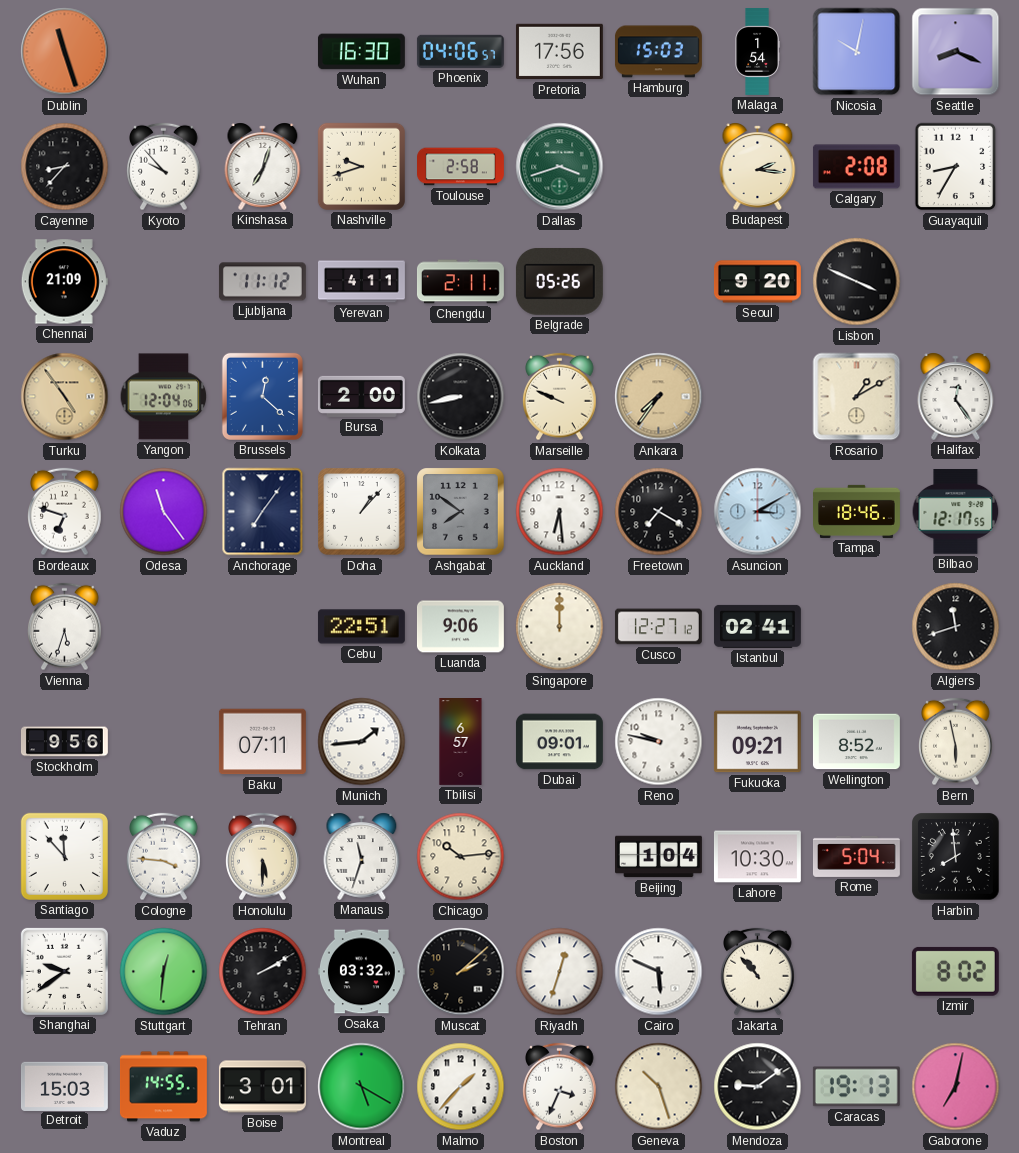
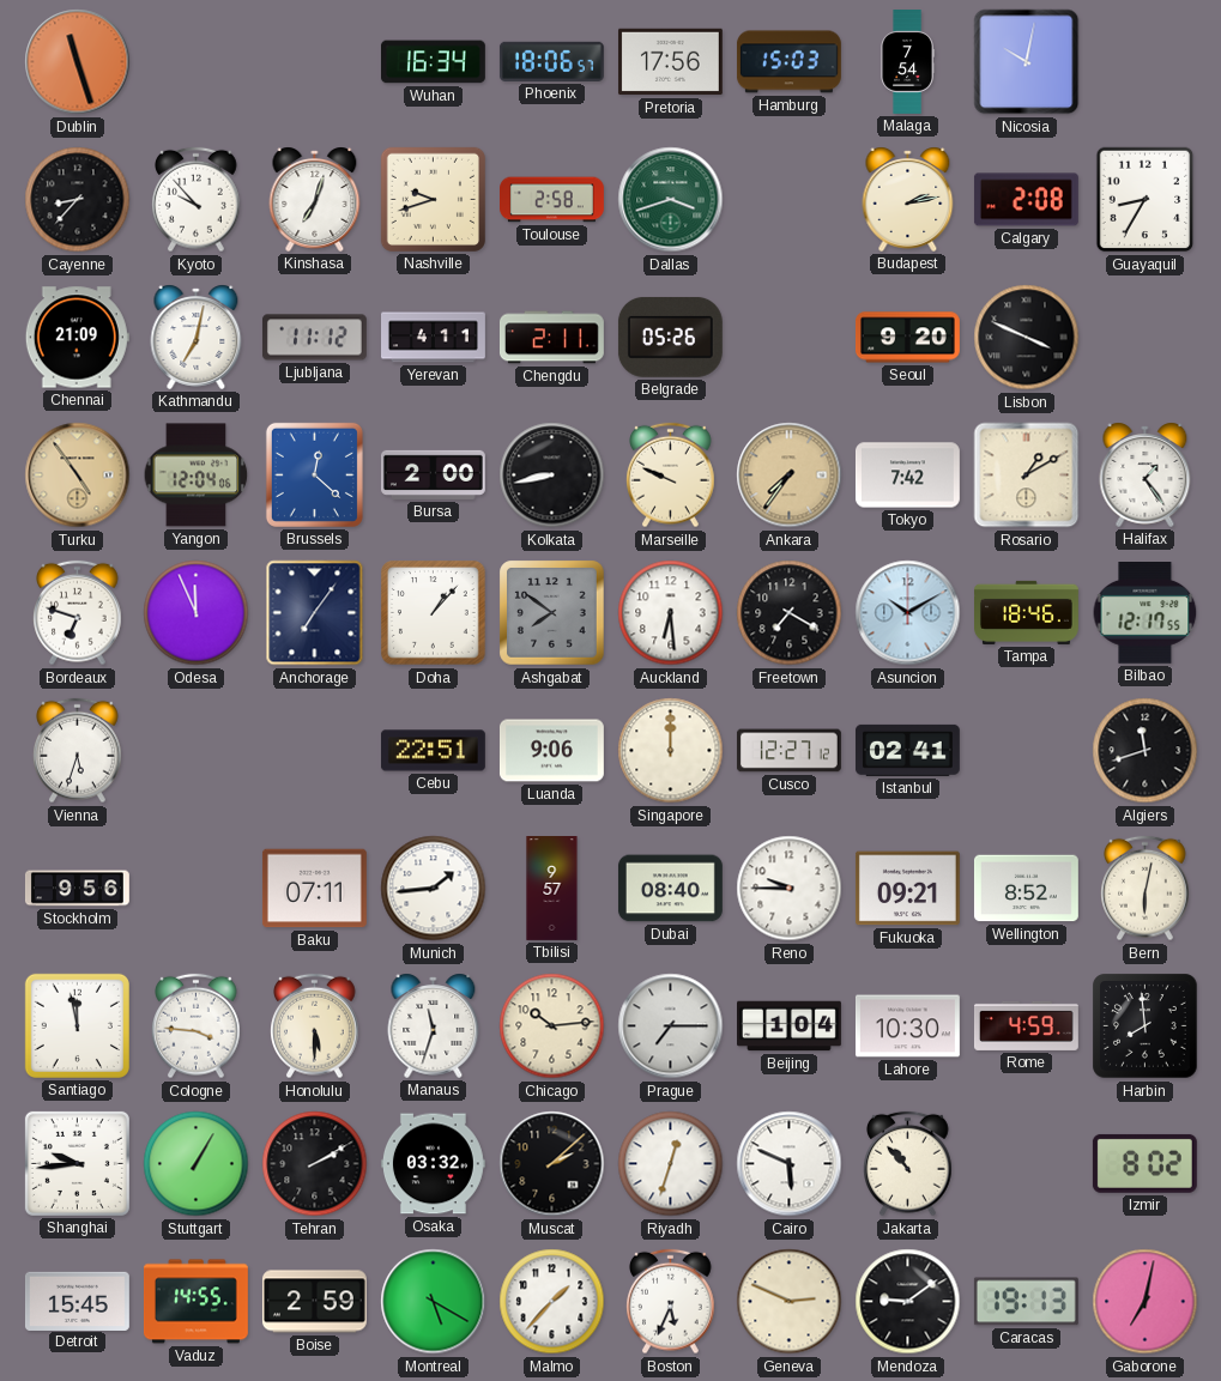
Wuhan: 16:30 -> 16:34 (433, 62)
Phoenix: 04:06 -> 18:06 (551, 61)
Malaga: 1:54 -> 7:54 (907, 62)
Seattle: 8:19 -> none (956, 52)
Budapest: 2:16 -> 2:13 (908, 199)
Kathmandu: none -> 7:02 (197, 337)
Tokyo: none -> 7:42 (907, 476)
Halifax: 12:24 -> 1:24 (1146, 474)
Odesa: 11:24 -> 11:56 (197, 613)
Asuncion: 3:10 -> 10:10 (908, 613)
Tbilisi: 6:57 -> 9:57 (552, 889)
Dubai: 09:01 -> 08:40 (670, 889)
Reno: 9:47 -> 9:45 (790, 889)
Bern: 5:58 -> 6:02 (1146, 889)
Santiago: 11:53 -> 11:58 (77, 1025)
Prague: none -> 7:15 (671, 1026)
Rome: 5:04 -> 4:59 (1026, 1025)
Shanghai: 9:39 -> 9:44 (77, 1163)
Stuttgart: 12:31 -> 1:05 (197, 1164)
Detroit: 15:03 -> 15:45 (77, 1301)
Boise: 3:01 -> 2:59 (314, 1302)
Boston: 3:34 -> 5:34 (671, 1302)
Geneva: 10:27 -> 2:49 (790, 1302)
